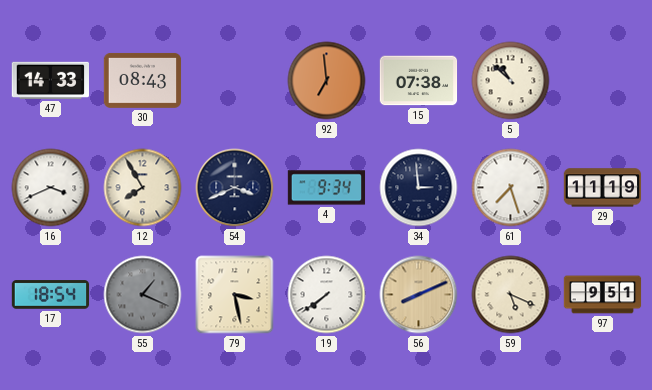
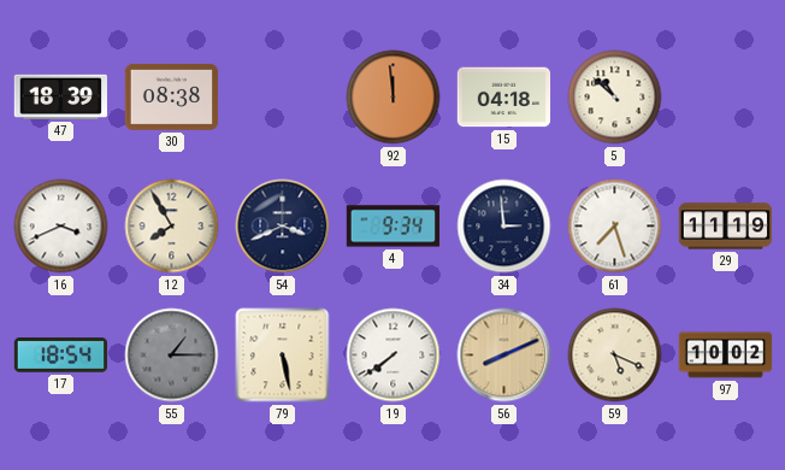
47: 14:33 -> 18:39 (60, 96)
30: 08:43 -> 08:38 (172, 98)
92: 6:59 -> 11:59 (394, 98)
15: 07:38 -> 04:18 (504, 98)
55: 1:19 -> 1:15 (172, 356)
79: 3:28 -> 5:28 (283, 356)
97: 9:51 -> 10:02 (726, 356)
